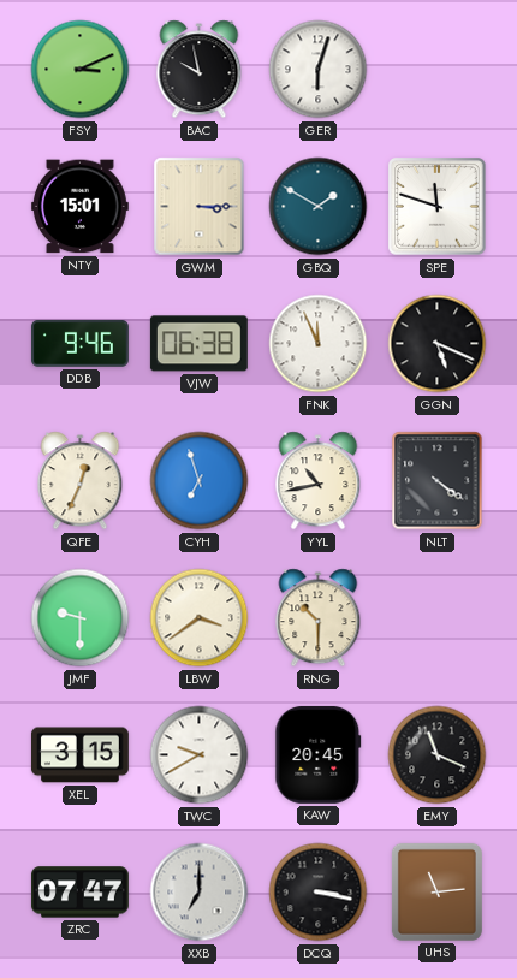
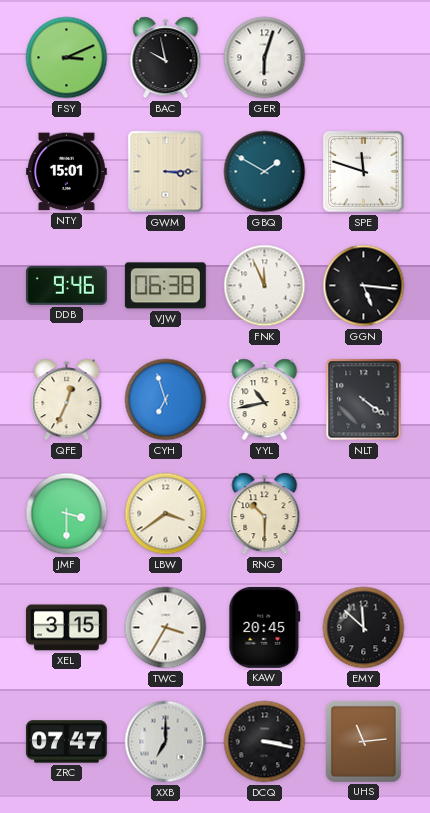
GGN: 5:19 -> 5:16 (364, 286)
JMF: 9:30 -> 3:30 (67, 514)
TWC: 9:40 -> 3:35 (166, 628)
EMY: 11:19 -> 11:52 (364, 628)
